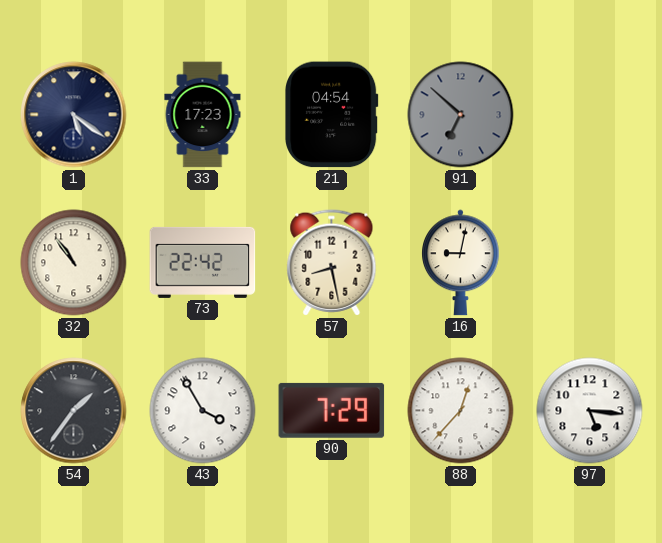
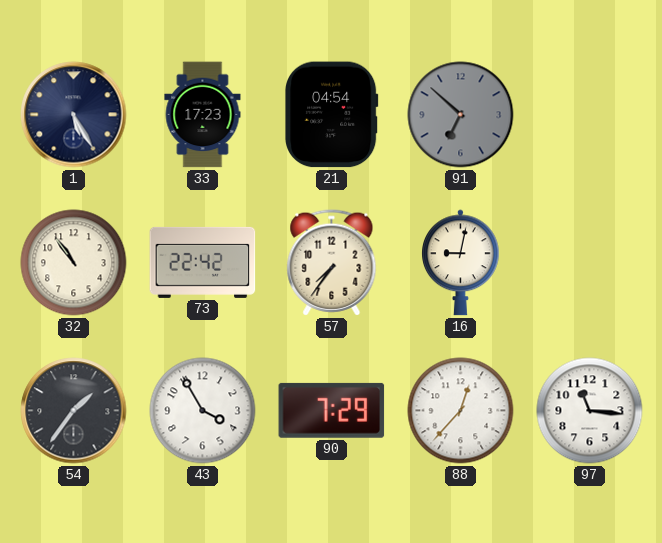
1: 5:21 -> 5:25 (74, 115)
57: 8:28 -> 7:36 (332, 263)
97: 5:16 -> 11:16 (590, 411)
